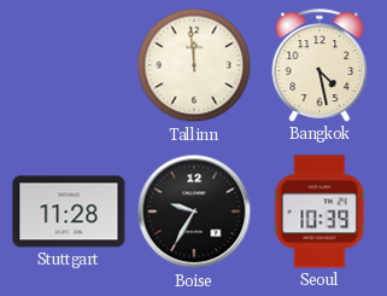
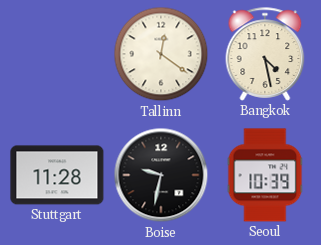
Tallinn: 11:59 -> 12:21 (161, 54)
Boise: 9:35 -> 9:32 (161, 175)
